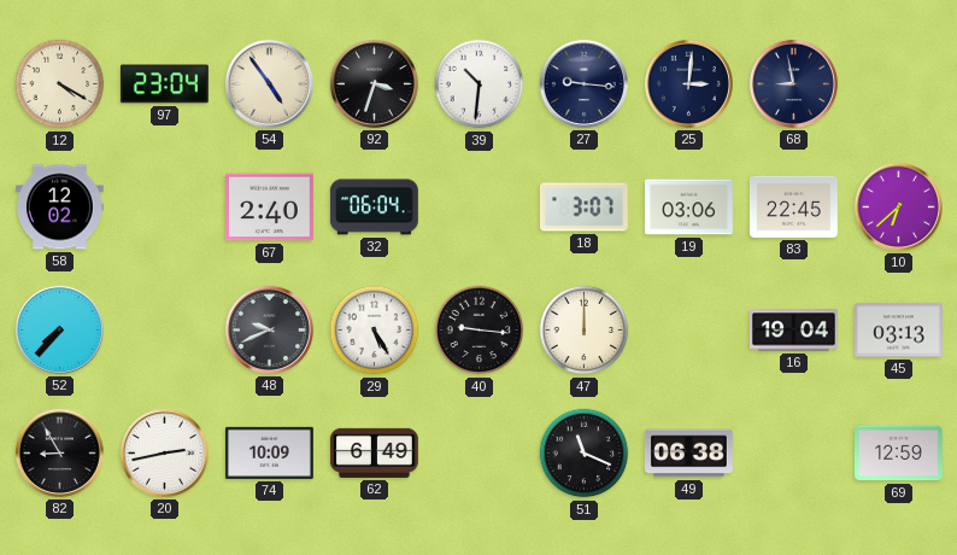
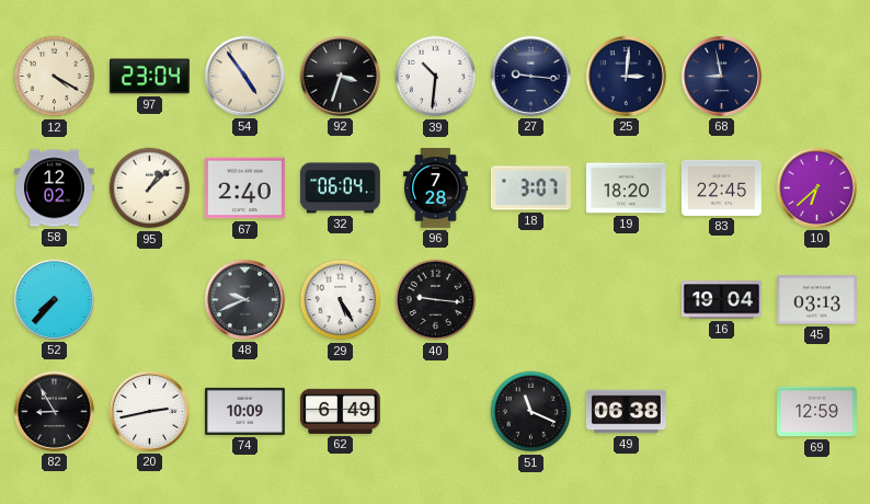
95: none -> 1:08 (150, 188)
96: none -> 7:28 (435, 188)
19: 03:06 -> 18:20 (626, 188)
47: 12:00 -> none (585, 331)
